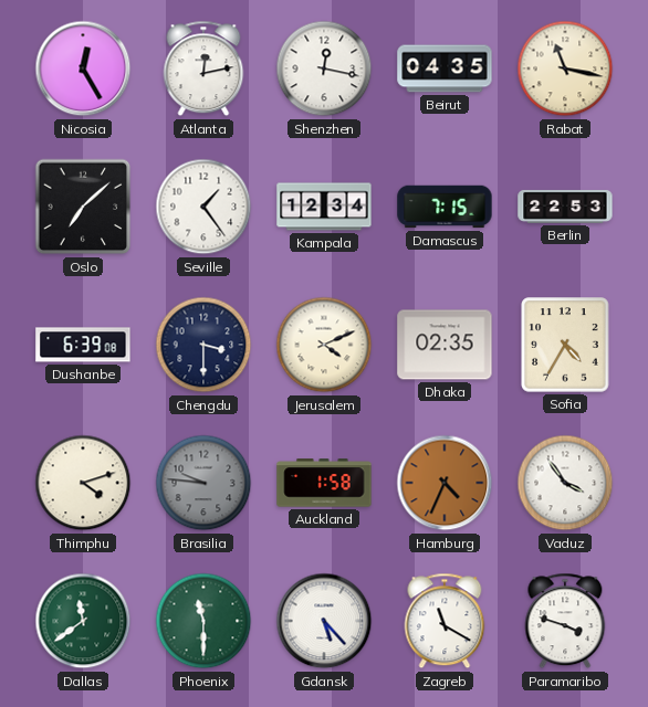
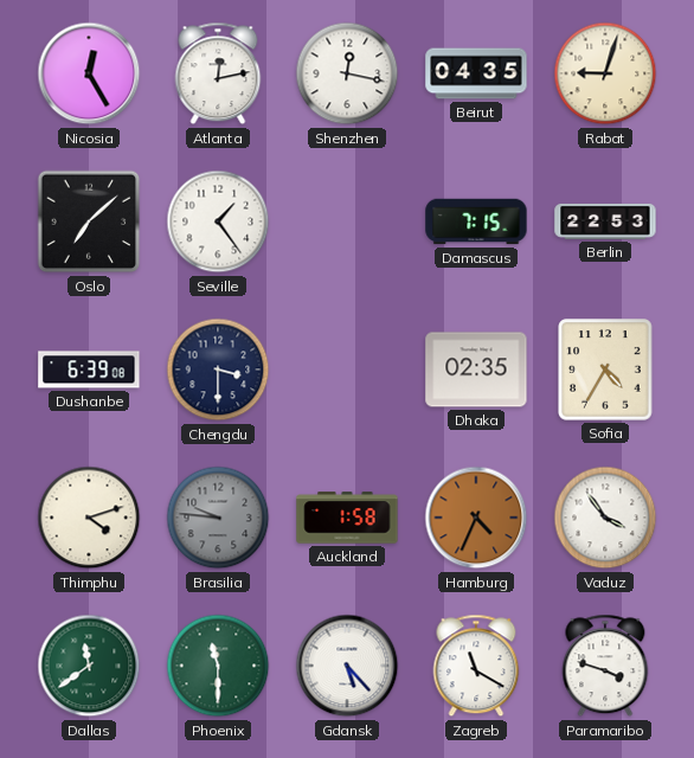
Rabat: 11:17 -> 9:03 (605, 73)
Kampala: 12:34 -> none (324, 207)
Jerusalem: 4:11 -> none (324, 345)
